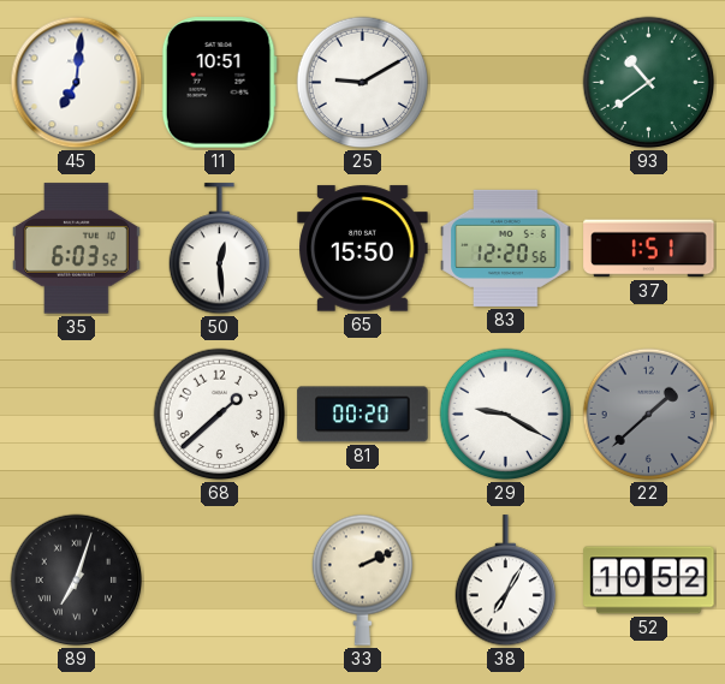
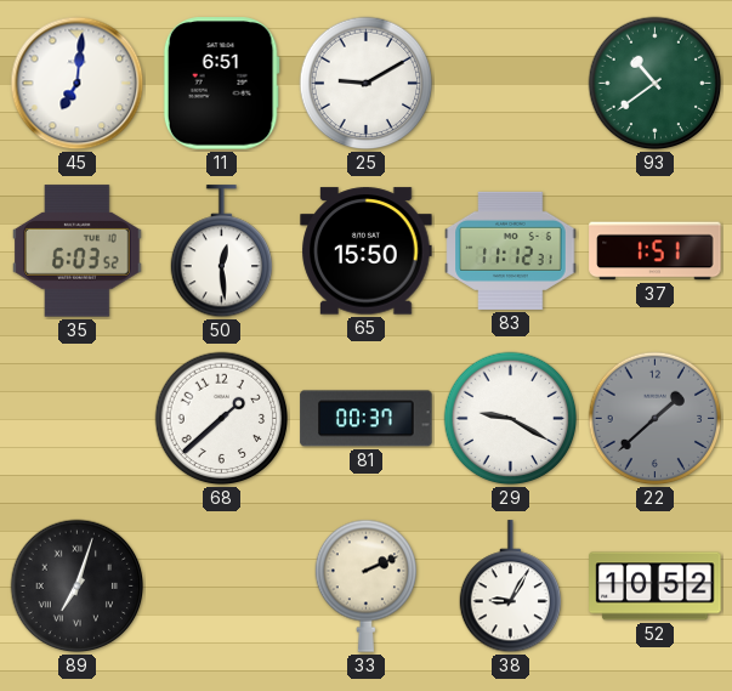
11: 10:51 -> 6:51 (221, 84)
83: 12:20 -> 11:12 (511, 250)
81: 00:20 -> 00:37 (367, 419)
38: 7:05 -> 9:05 (510, 587)
